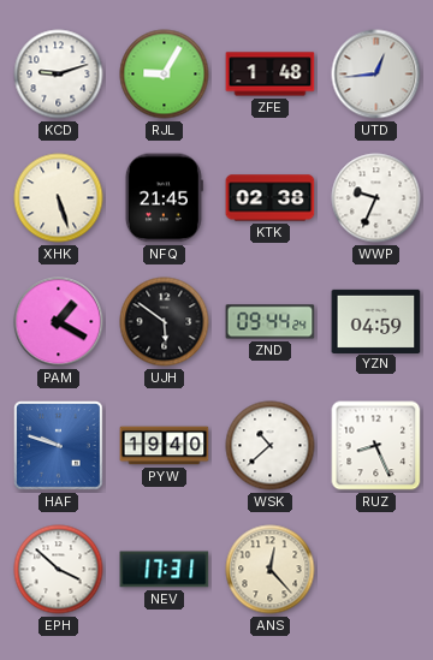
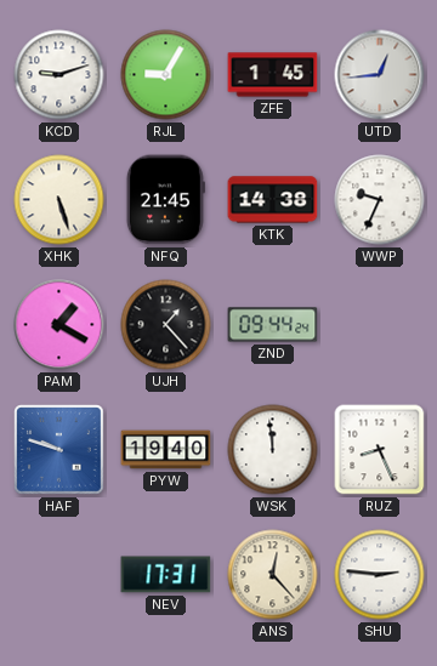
ZFE: 1:48 -> 1:45 (273, 75)
KTK: 02:38 -> 14:38 (273, 200)
UJH: 5:51 -> 1:23 (166, 325)
YZN: 04:59 -> none (376, 321)
WSK: 10:38 -> 11:59 (273, 450)
EPH: 3:52 -> none (59, 570)
SHU: none -> 2:46 (380, 575)
